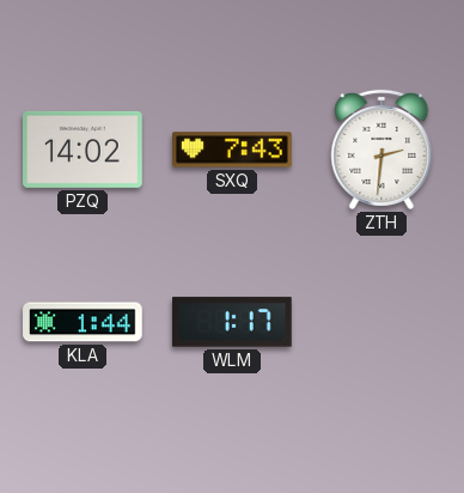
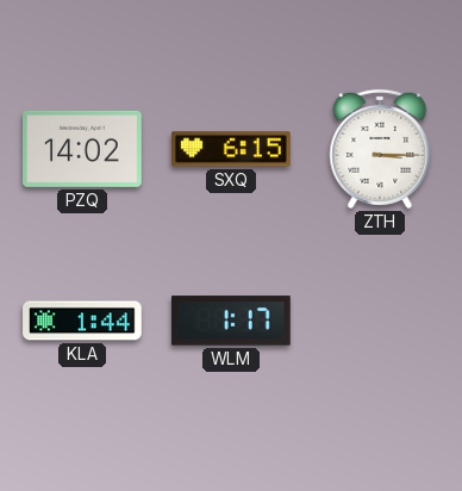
SXQ: 7:43 -> 6:15 (232, 149)
ZTH: 2:31 -> 3:15 (380, 149)
